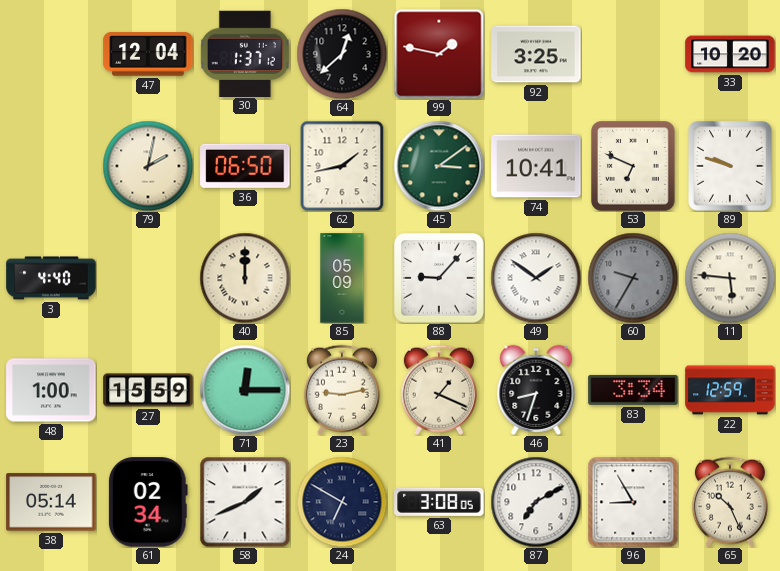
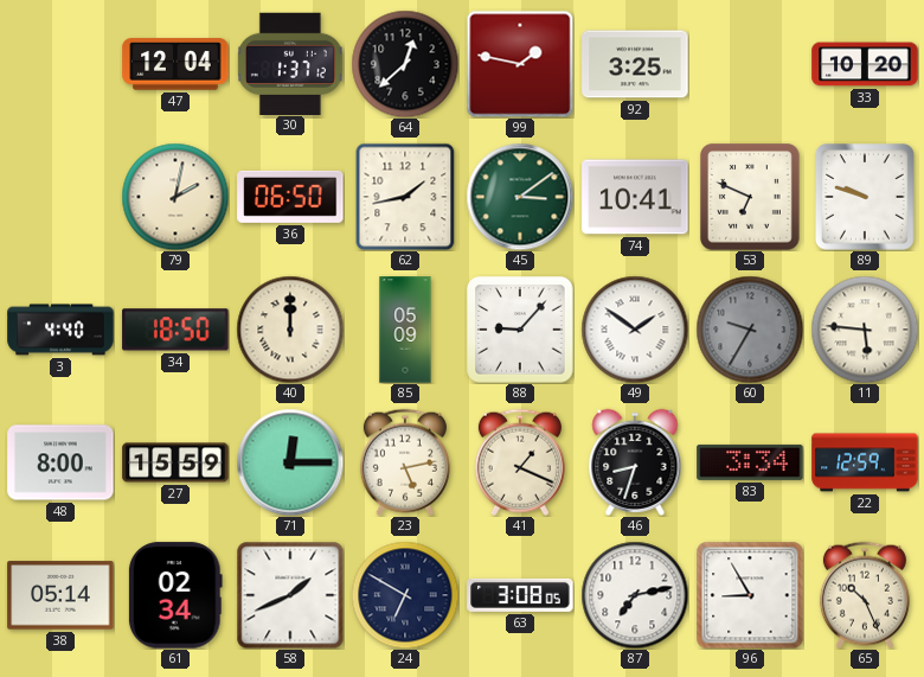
34: none -> 18:50 (175, 330)
48: 1:00 -> 8:00 (60, 462)
23: 9:13 -> 5:13 (405, 462)
87: 7:10 -> 7:13 (635, 595)
